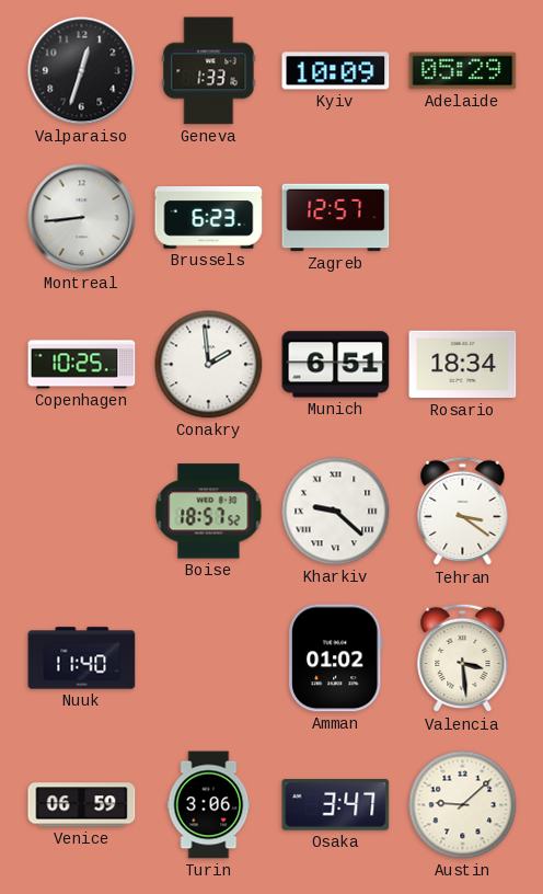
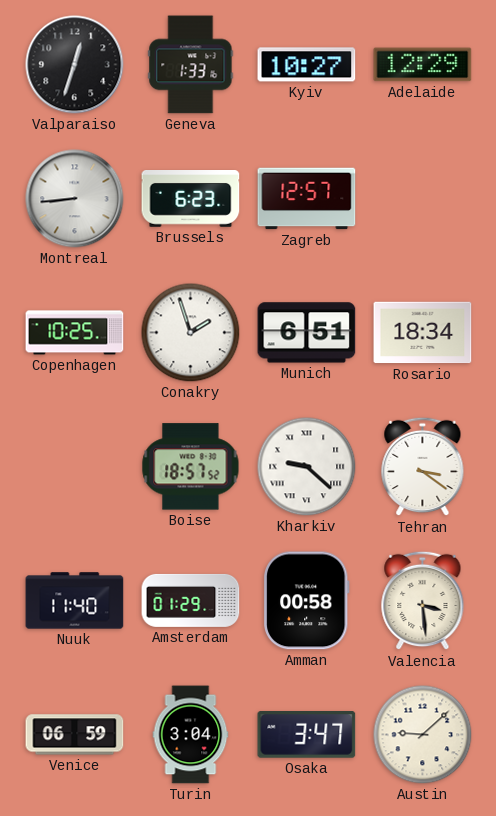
Kyiv: 10:09 -> 10:27 (307, 65)
Adelaide: 05:29 -> 12:29 (423, 65)
Conakry: 1:59 -> 1:57 (191, 333)
Amsterdam: none -> 01:29 (191, 600)
Amman: 01:02 -> 00:58 (306, 601)
Turin: 3:06 -> 3:04 (191, 735)
